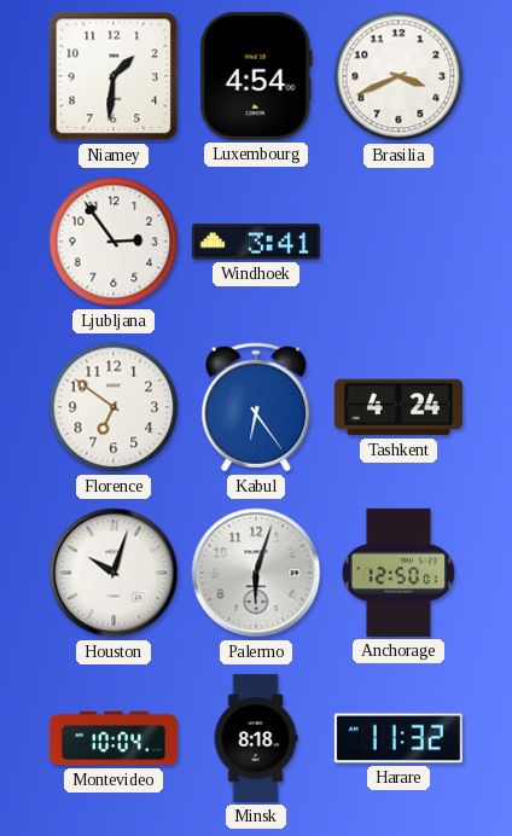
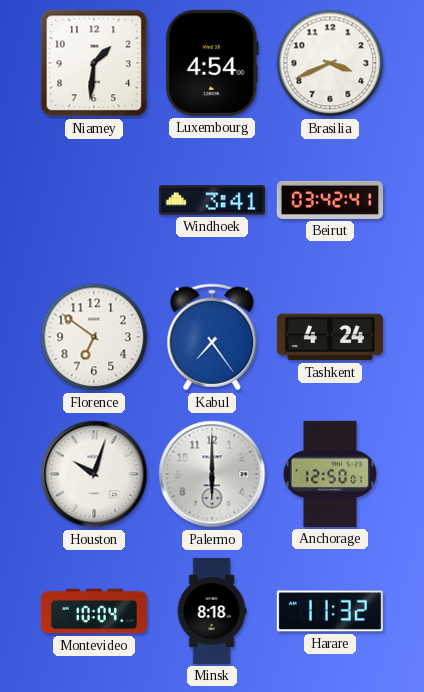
Ljubljana: 2:54 -> none (114, 242)
Beirut: none -> 03:42 (330, 200)
Kabul: 6:24 -> 7:24 (212, 337)
Palermo: 6:03 -> 6:00 (212, 474)
